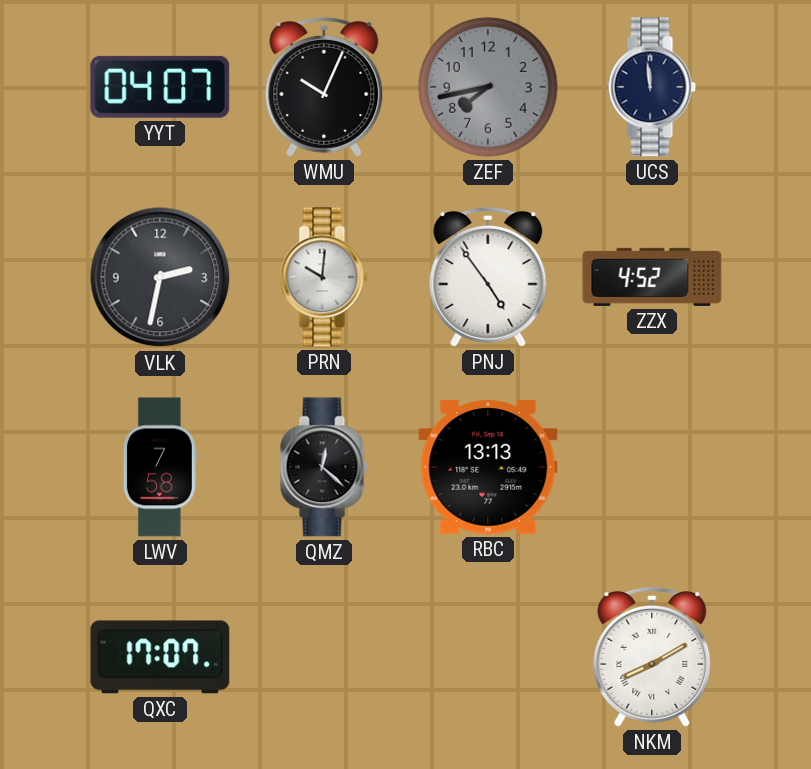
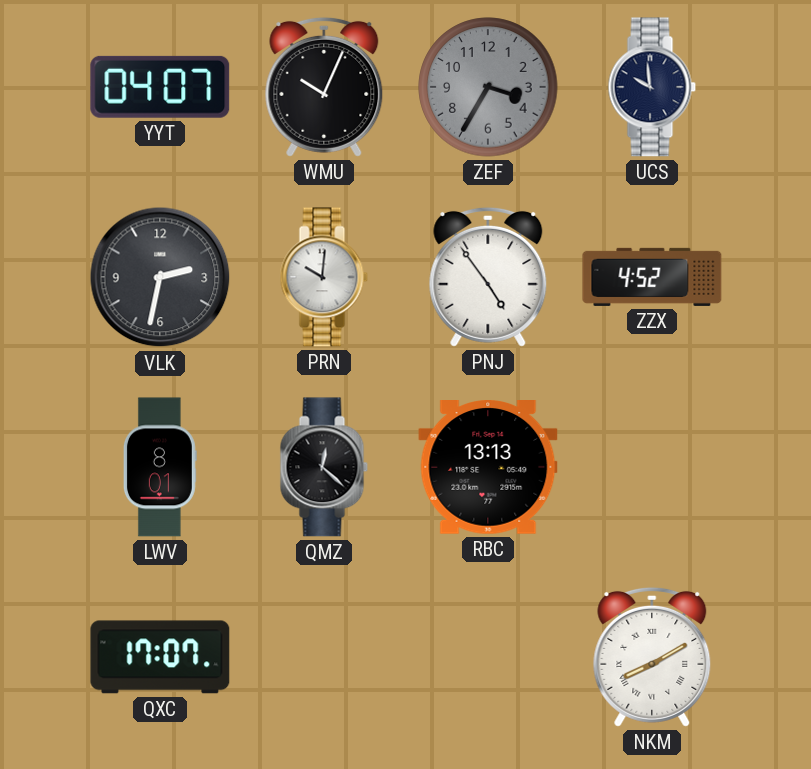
ZEF: 7:43 -> 3:35 (488, 87)
UCS: 11:59 -> 9:59 (652, 87)
LWV: 7:58 -> 8:01 (160, 467)
